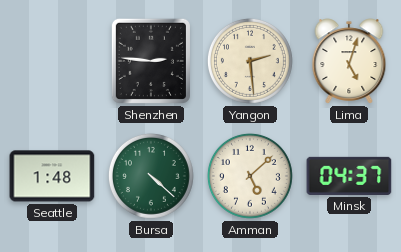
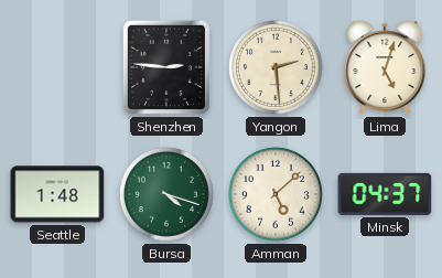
Bursa: 4:22 -> 4:18 (166, 194)
